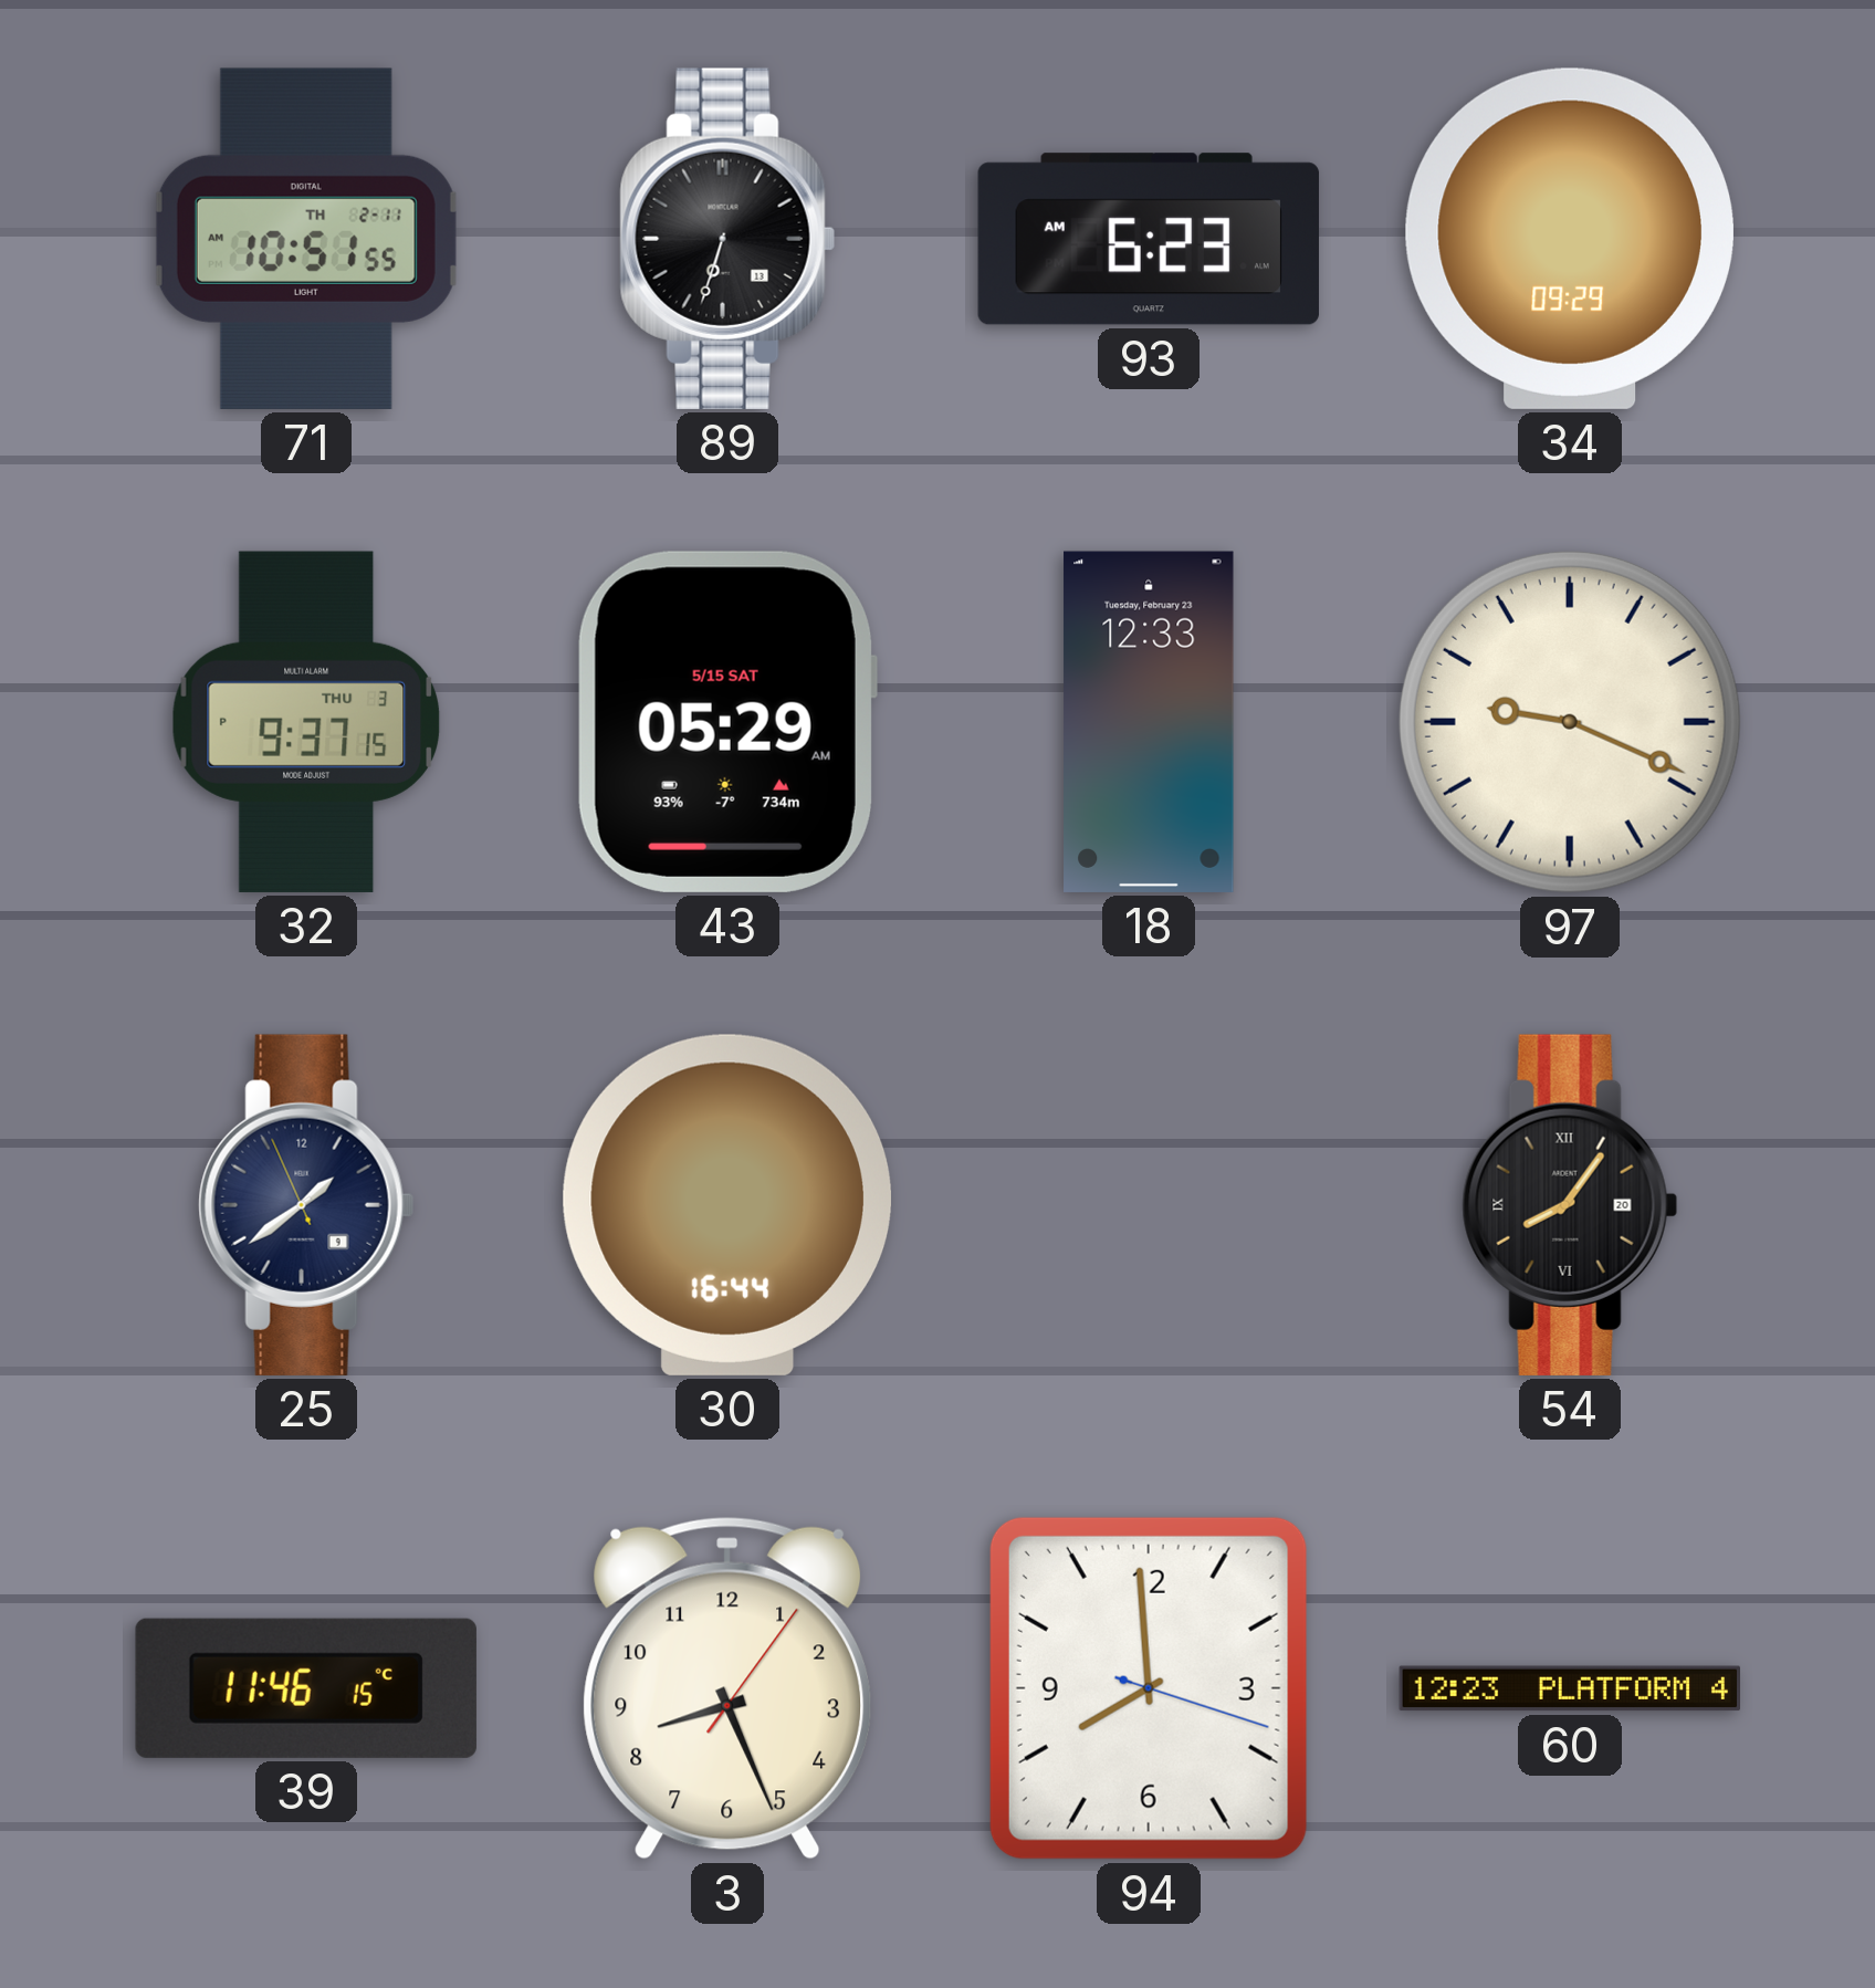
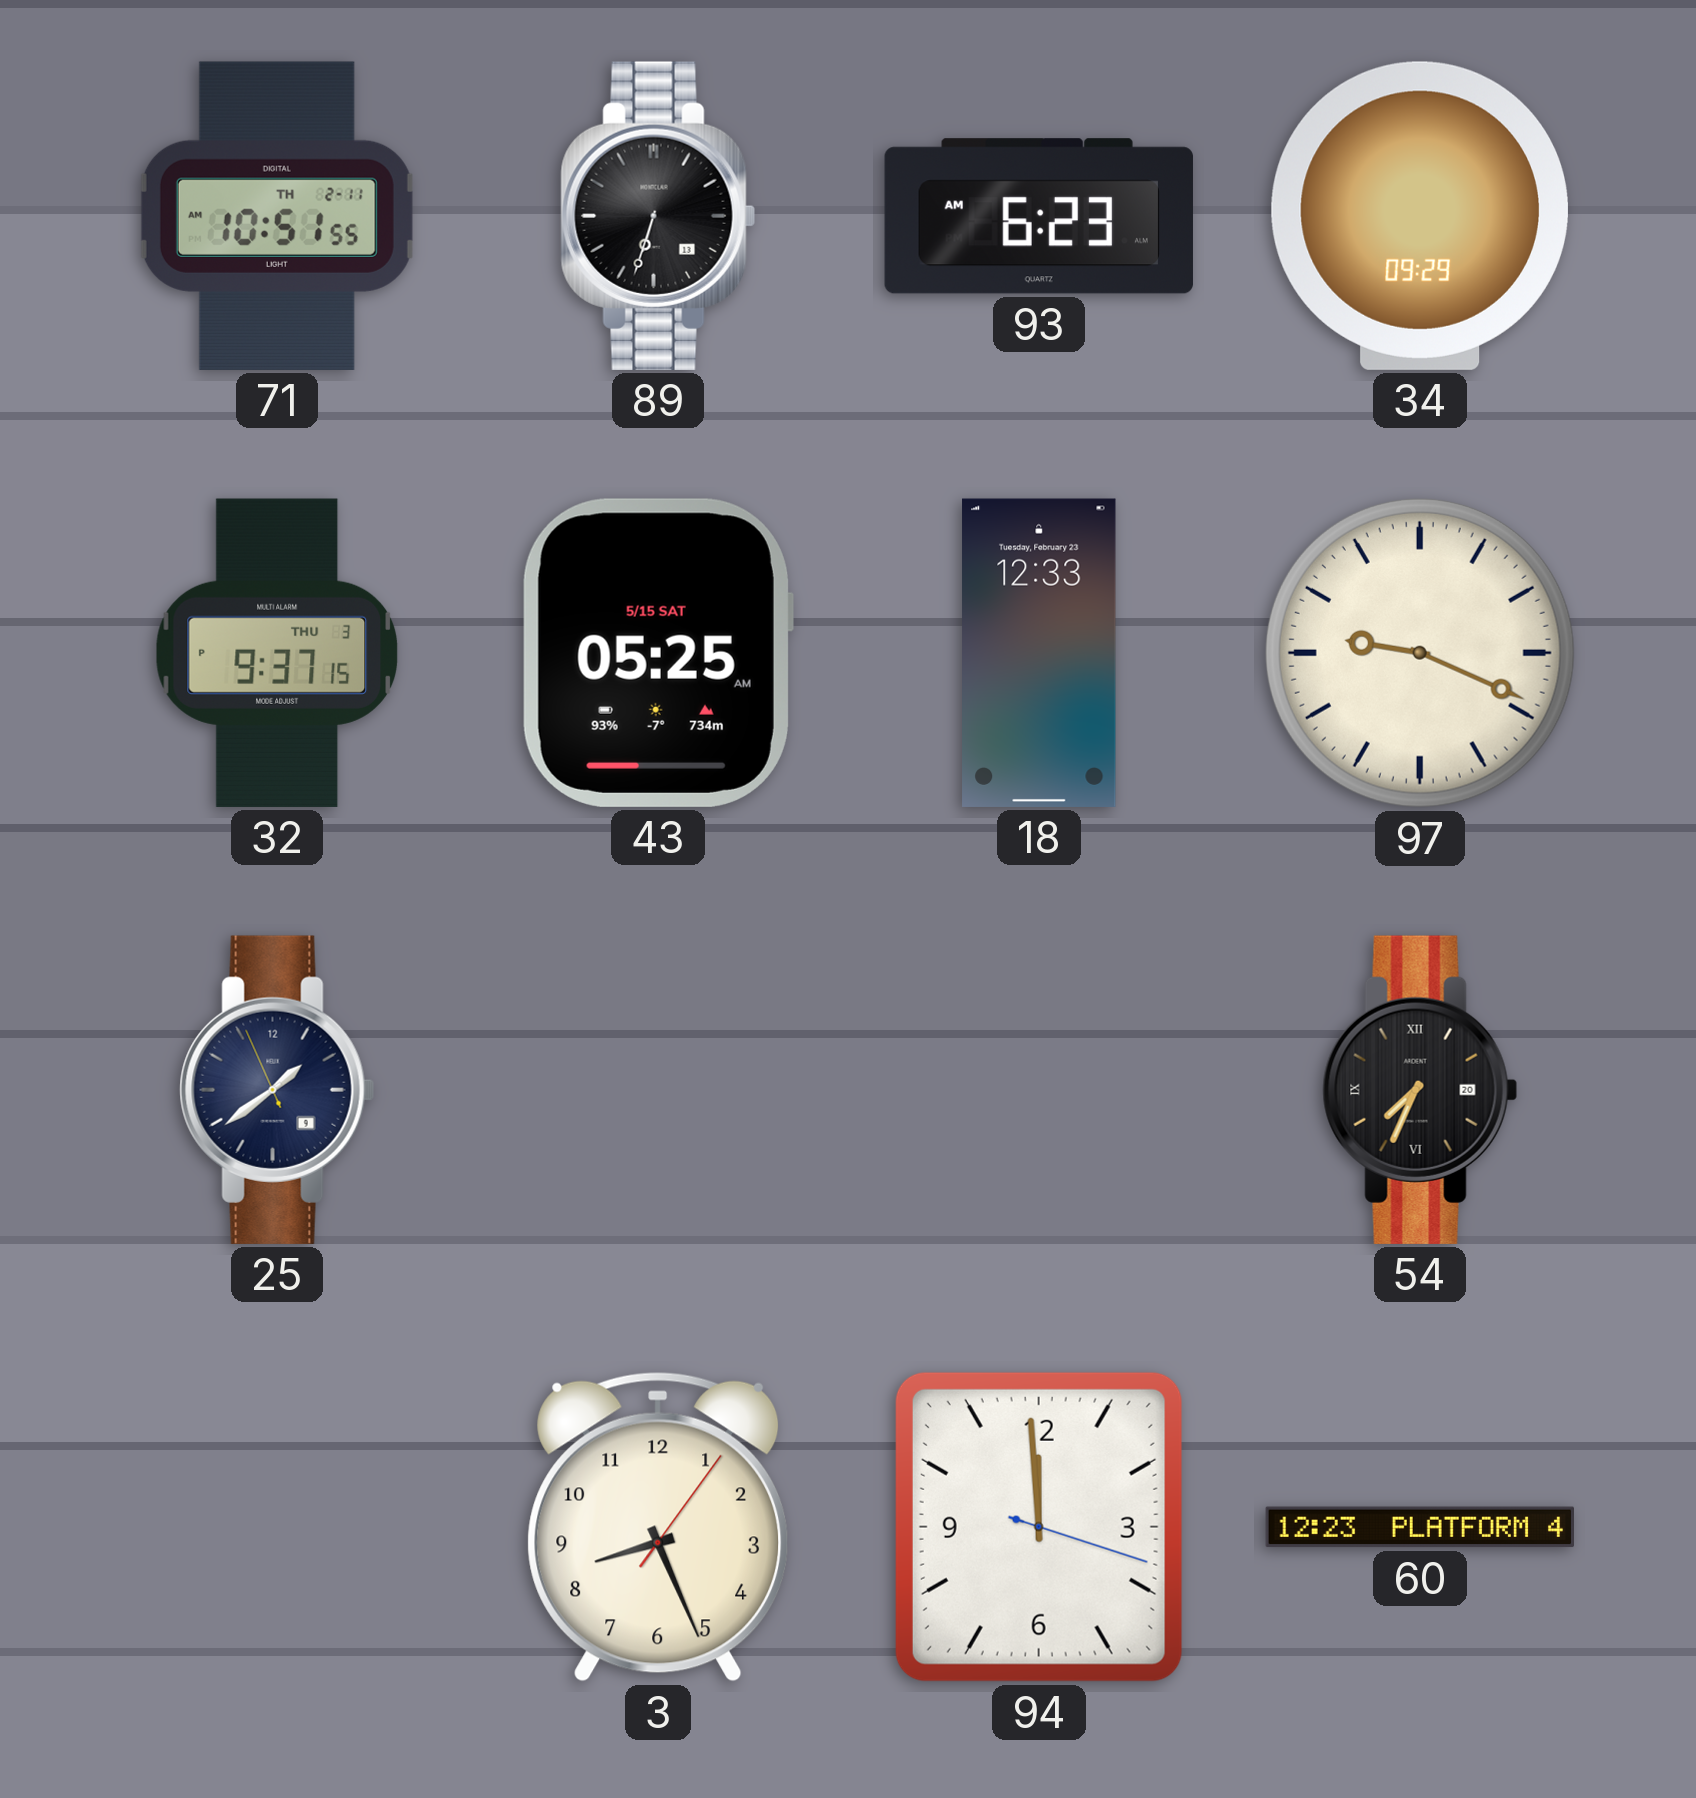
43: 05:29 -> 05:25 (657, 653)
30: 16:44 -> none (727, 1205)
54: 8:06 -> 7:34 (1420, 1090)
39: 11:46 -> none (306, 1688)
94: 7:59 -> 11:59 (1039, 1527)
